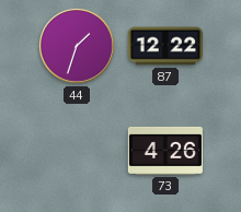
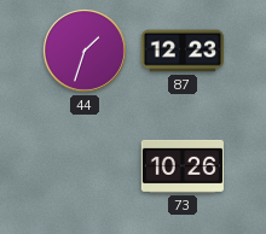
87: 12:22 -> 12:23 (181, 51)
73: 4:26 -> 10:26 (183, 166)
